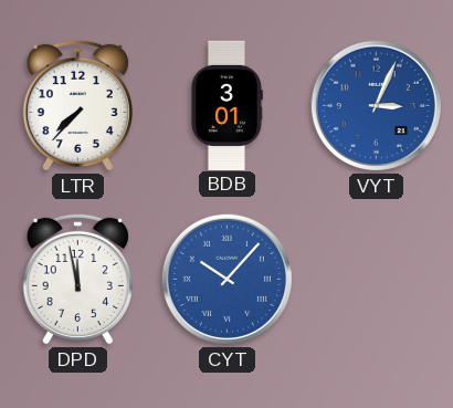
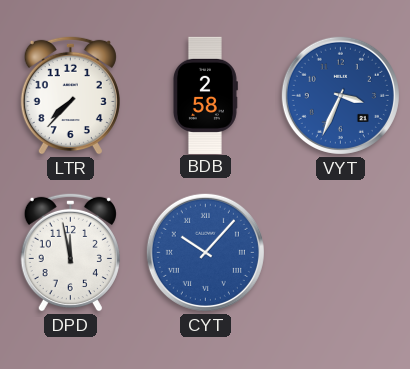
BDB: 3:01 -> 2:58 (205, 95)
VYT: 3:04 -> 3:34 (340, 95)
